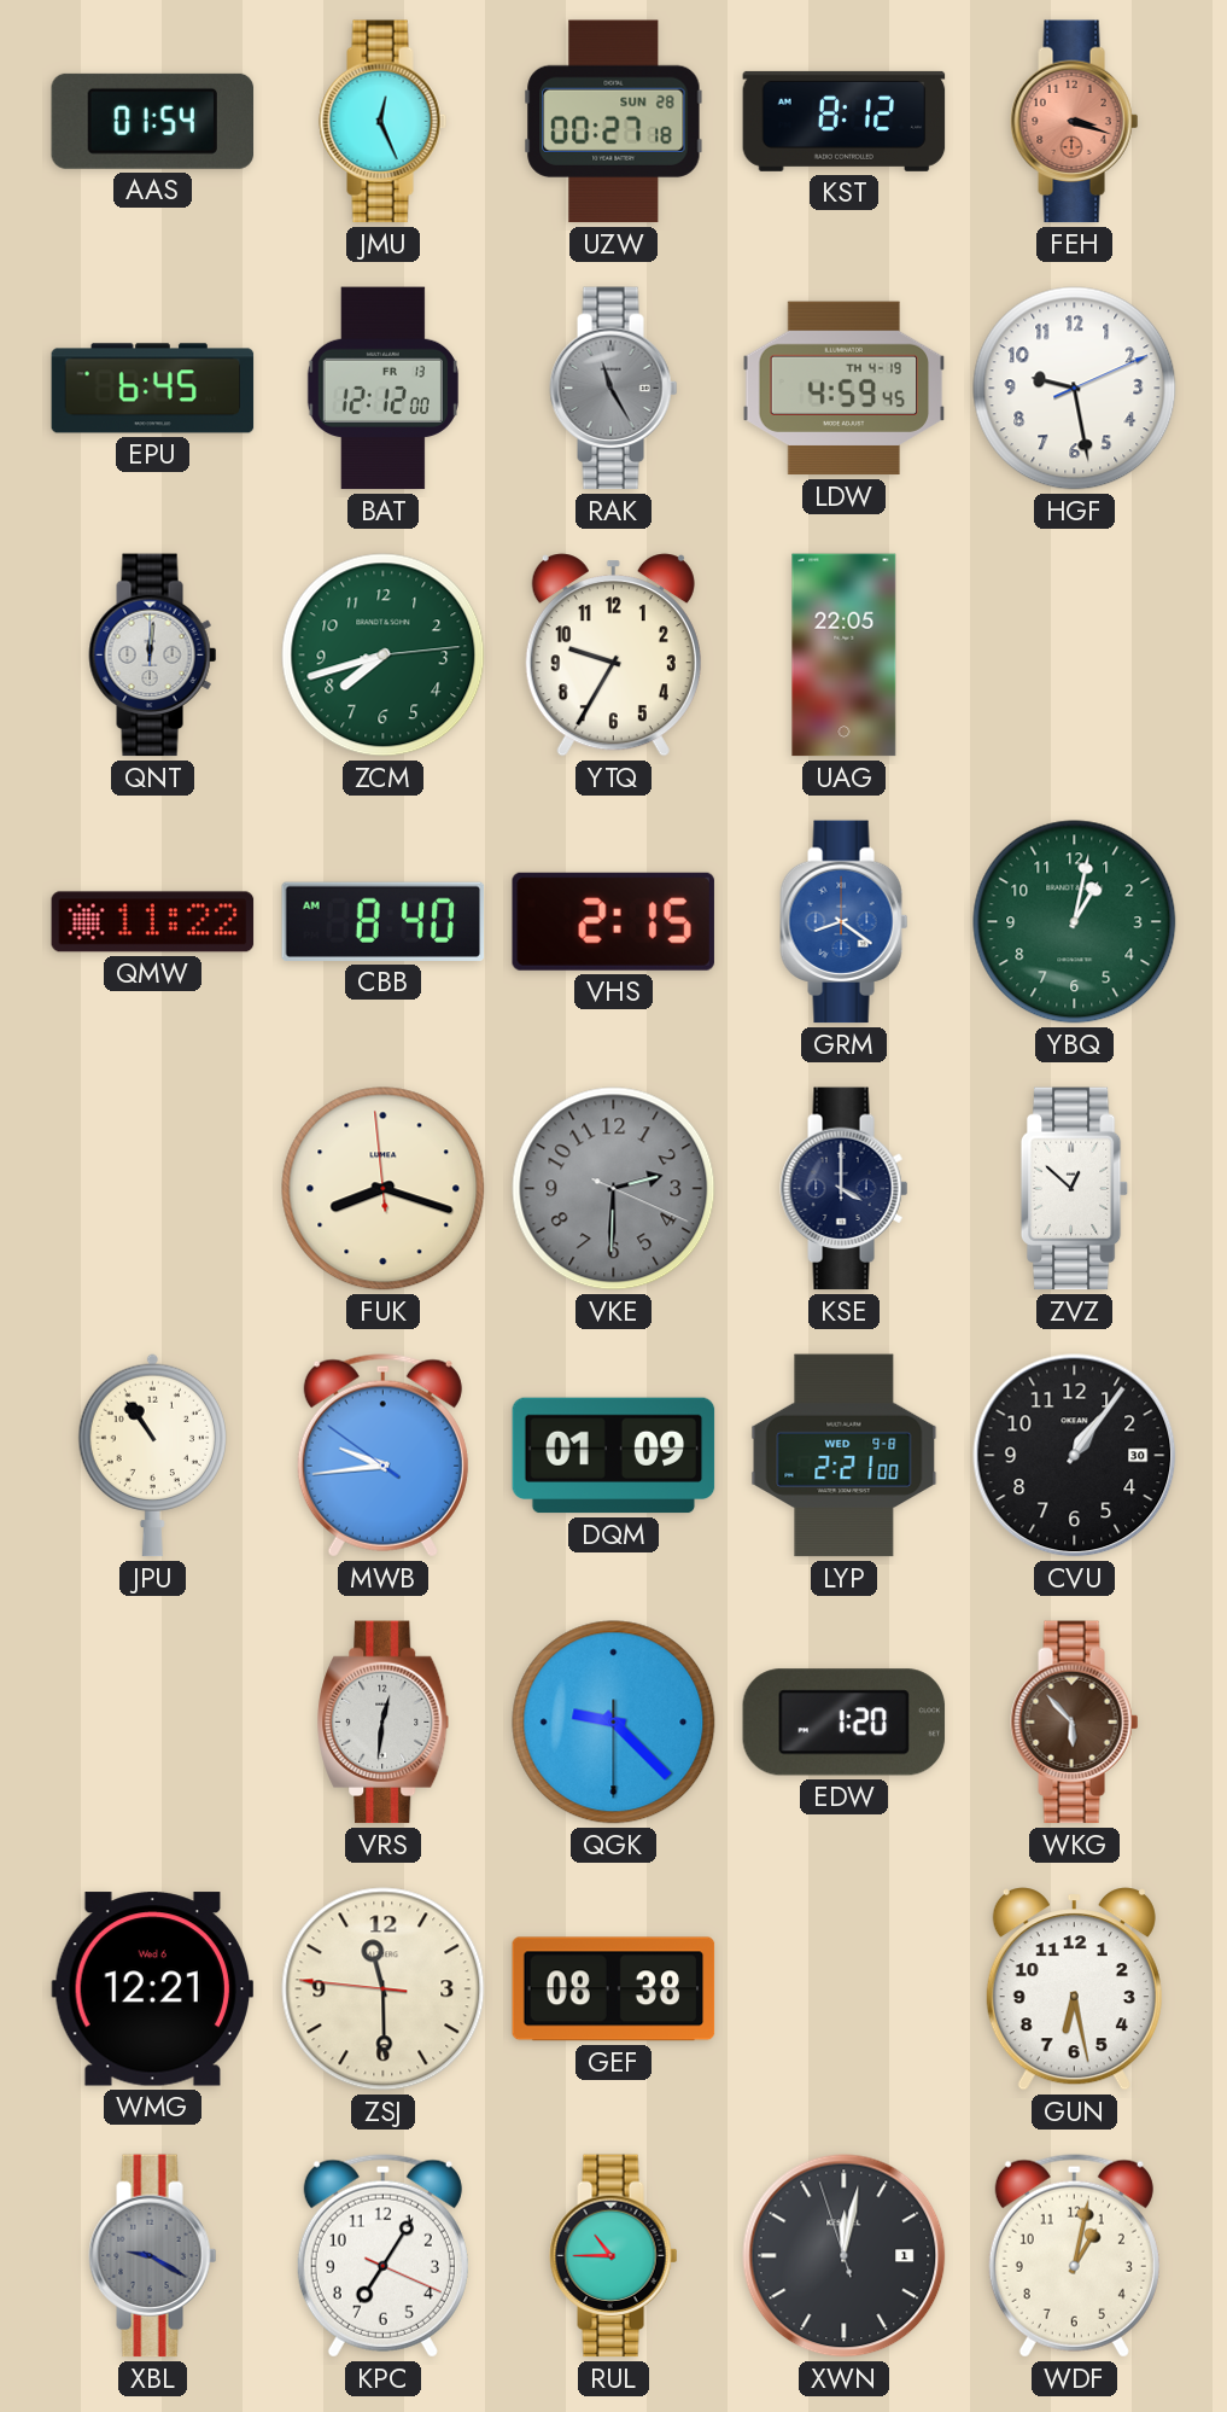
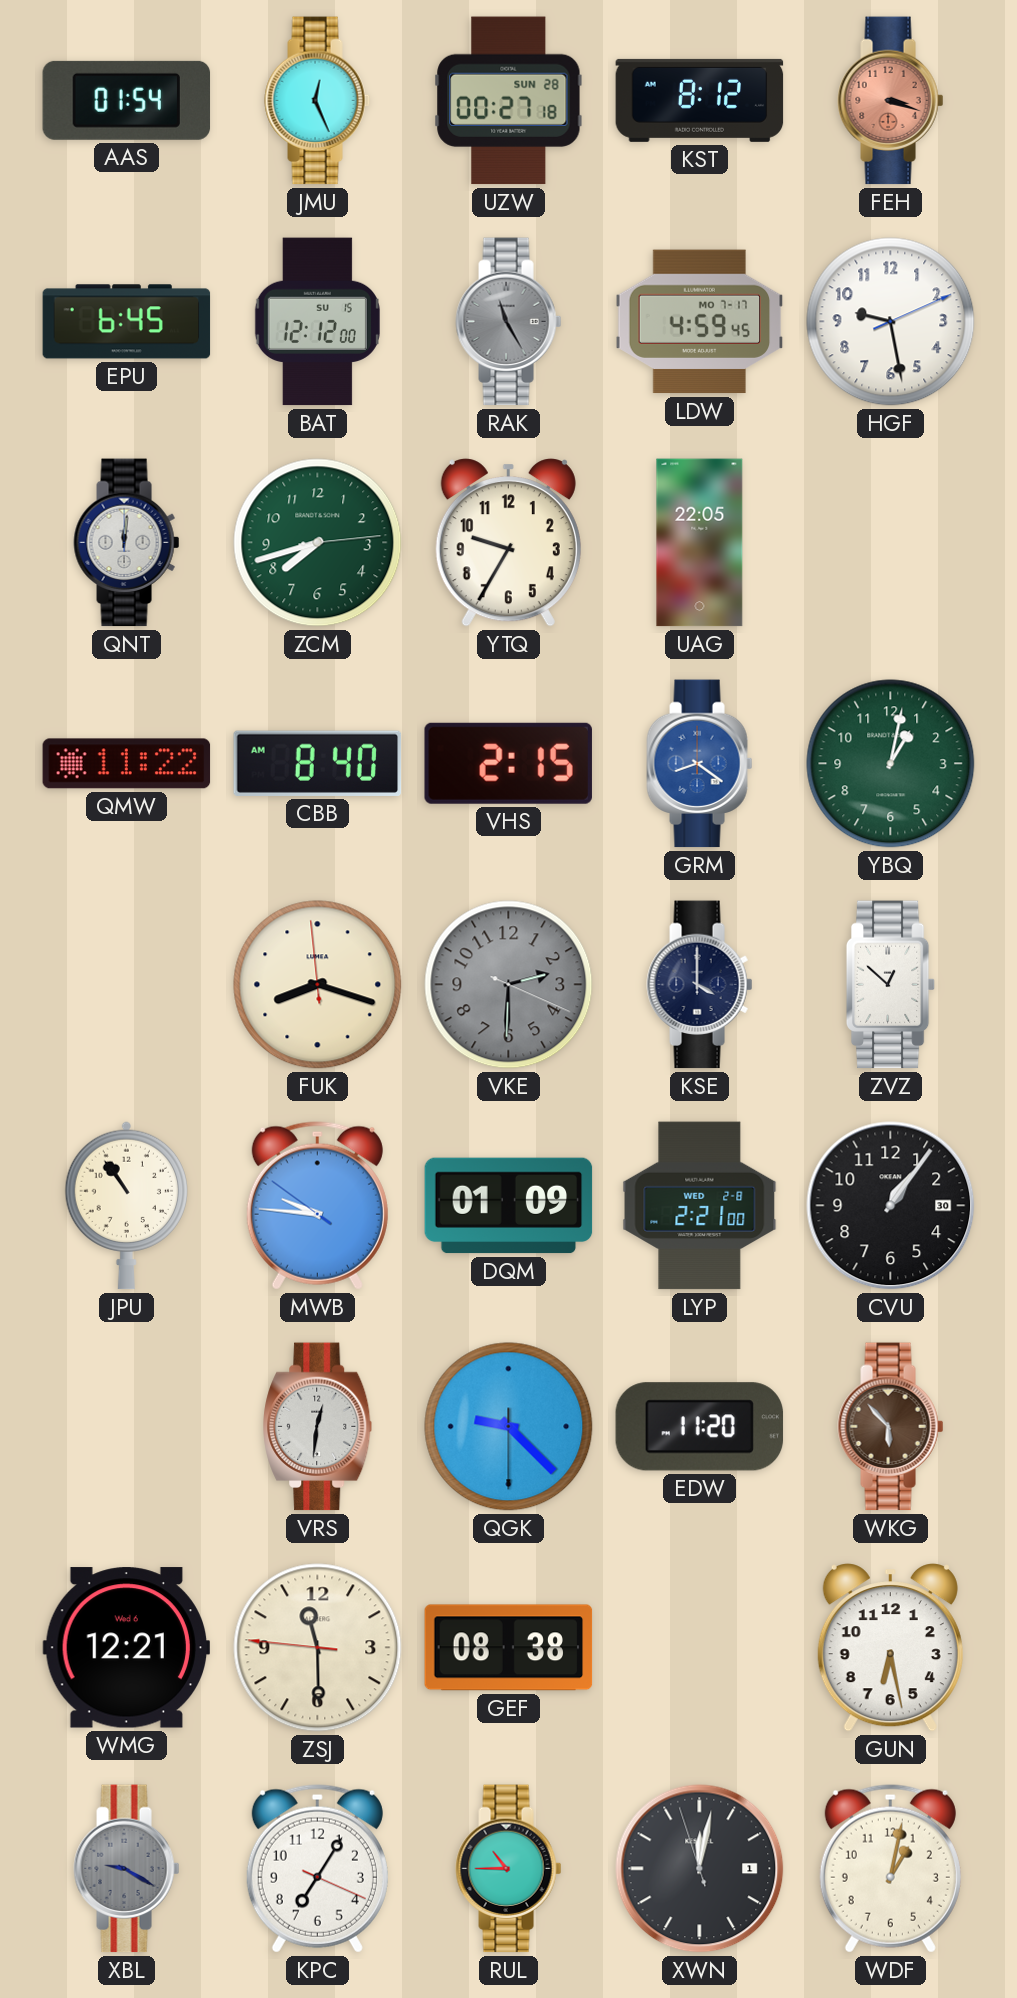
BAT date: FR 13 -> SU 15 (317, 322)
LDW date: TH 4-19 -> MO 7-17 (700, 322)
MWB: 9:43 -> 9:45 (317, 1206)
LYP date: WED 9-8 -> WED 2-8 (700, 1206)
EDW: 1:20 -> 11:20 (700, 1427)
